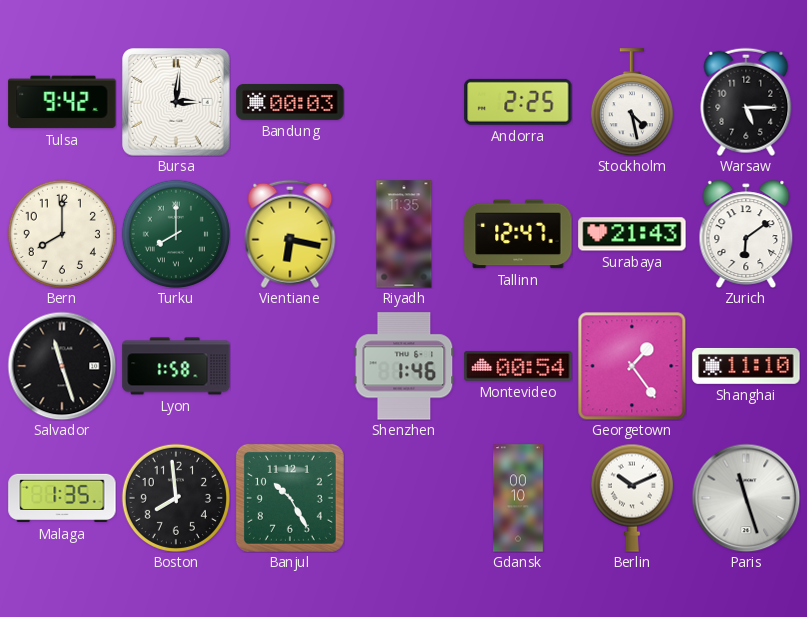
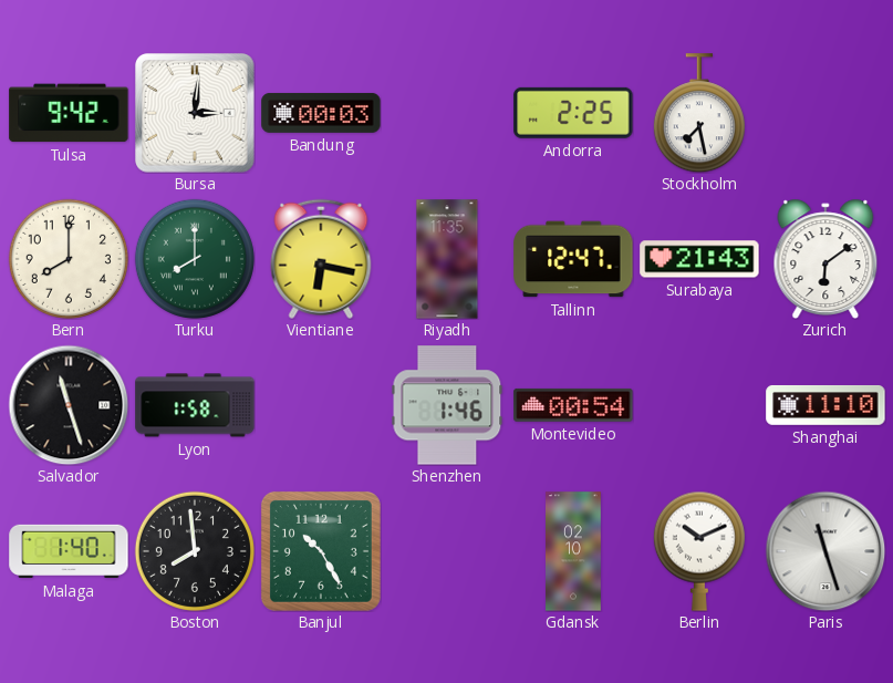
Stockholm: 4:28 -> 7:28 (699, 113)
Warsaw: 5:15 -> none (746, 102)
Georgetown: 1:24 -> none (632, 366)
Malaga: 1:35 -> 1:40 (69, 551)
Gdansk: 00:10 -> 02:10 (574, 551)
